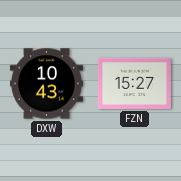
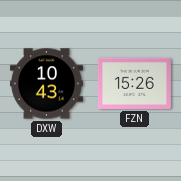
FZN: 15:27 -> 15:26 (134, 83)
